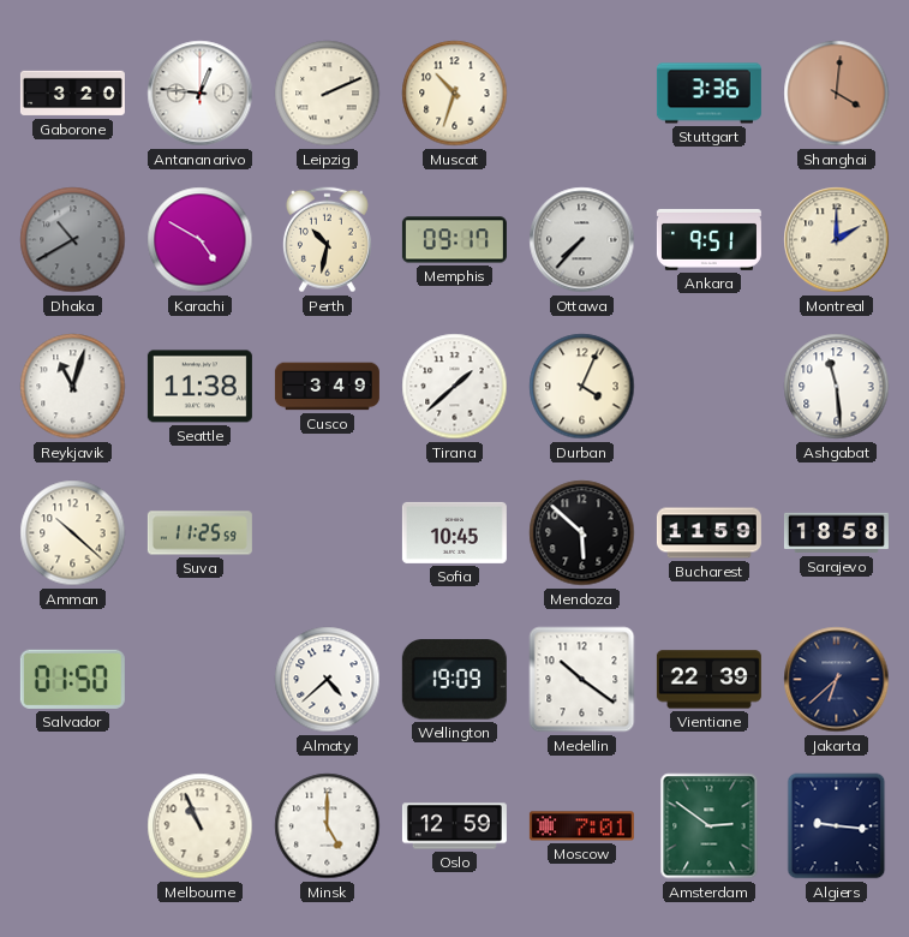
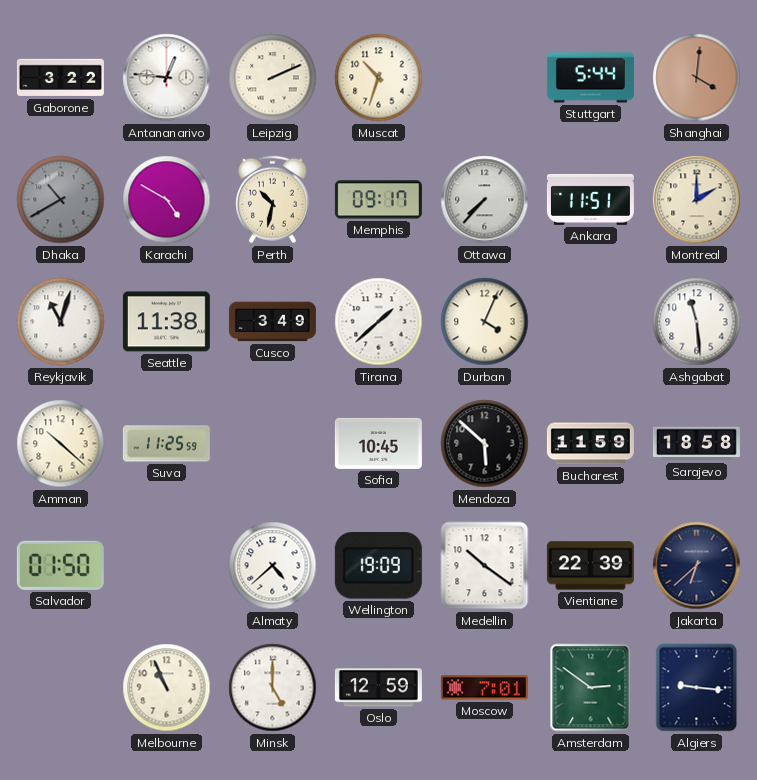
Gaborone: 3:20 -> 3:22 (60, 78)
Stuttgart: 3:36 -> 5:44 (590, 78)
Ankara: 9:51 -> 11:51 (590, 199)
